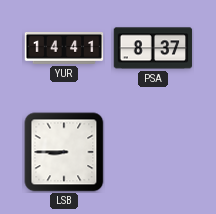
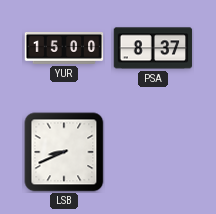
YUR: 14:41 -> 15:00 (64, 49)
LSB: 8:45 -> 8:41 (64, 152)
